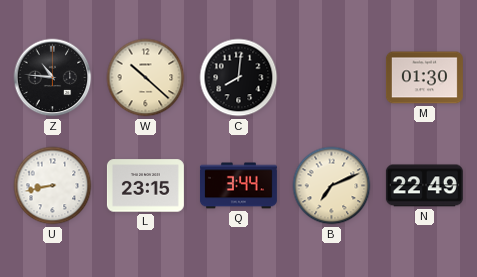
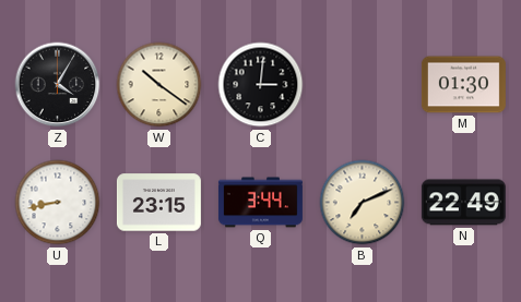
Z: 10:46 -> 4:05 (58, 85)
W: 10:22 -> 10:21 (159, 85)
C: 8:01 -> 3:01 (261, 85)
